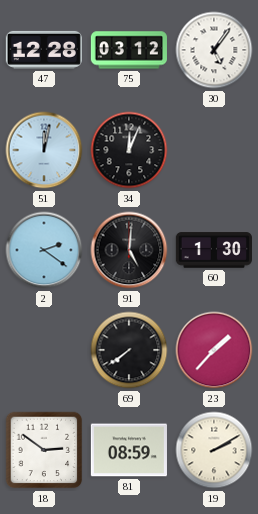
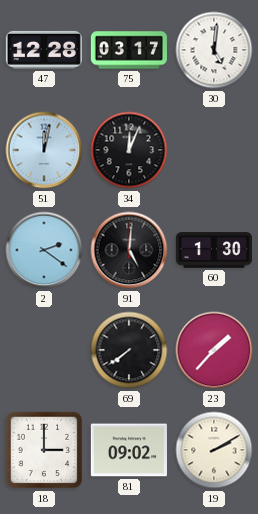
75: 03:12 -> 03:17 (129, 50)
30: 5:06 -> 5:01 (214, 50)
18: 2:51 -> 3:00 (44, 450)
81: 08:59 -> 09:02 (129, 450)
